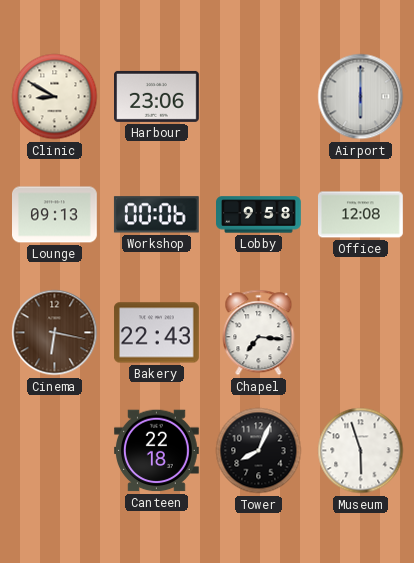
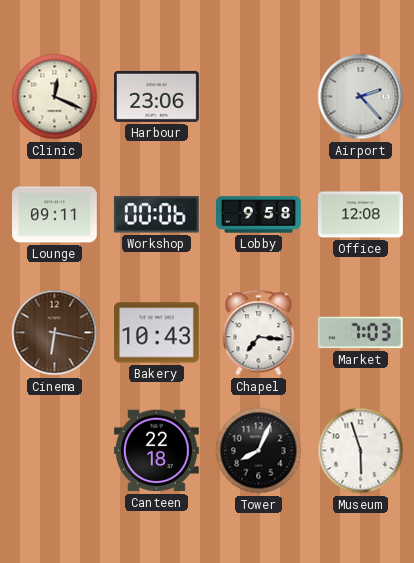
Clinic: 8:50 -> 12:19 (55, 97)
Airport: 6:00 -> 2:23 (361, 97)
Lounge: 09:13 -> 09:11 (55, 215)
Bakery: 22:43 -> 10:43 (157, 333)
Market: none -> 7:03 (360, 333)
